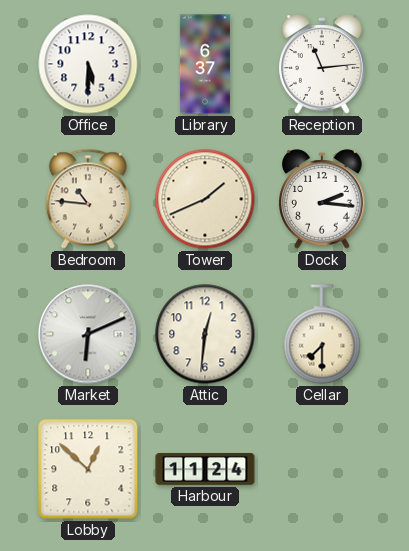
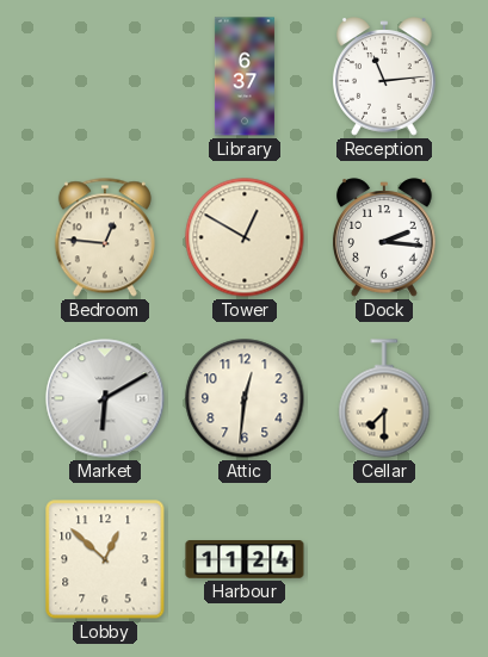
Office: 5:30 -> none (88, 64)
Bedroom: 10:46 -> 12:46 (105, 237)
Tower: 1:41 -> 12:50 (245, 237)
Market: 6:11 -> 6:10 (105, 398)
